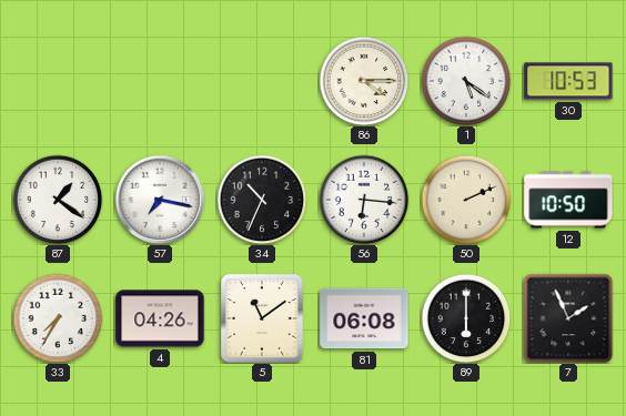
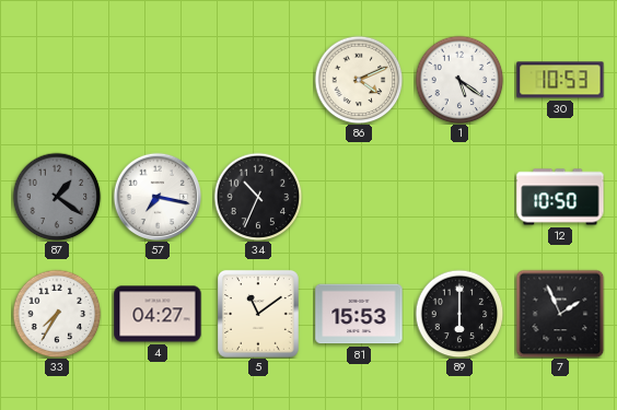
86: 4:15 -> 4:11 (359, 80)
87 dial: white -> grey (57, 197)
56: 6:16 -> none (364, 200)
50: 2:11 -> none (466, 200)
4: 04:26 -> 04:27 (158, 314)
81: 06:08 -> 15:53 (359, 314)
